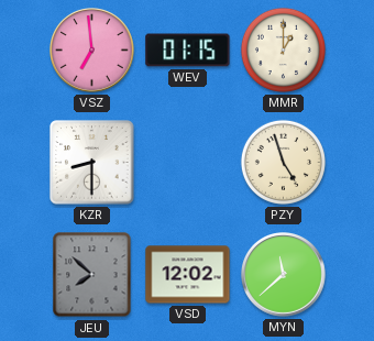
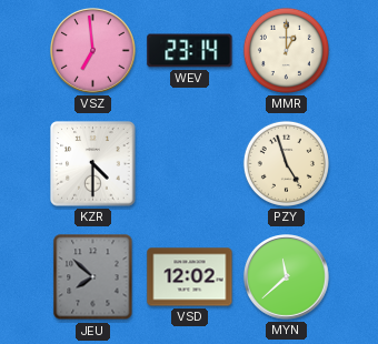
WEV: 01:15 -> 23:14 (190, 51)
KZR: 8:30 -> 4:30 (93, 164)
